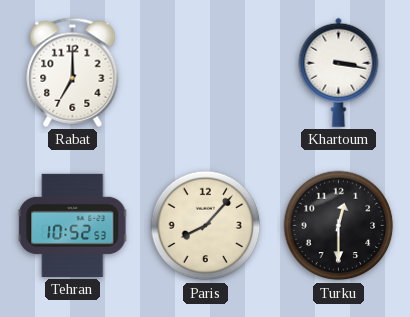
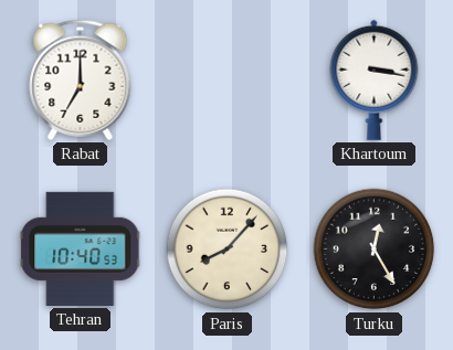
Tehran: 10:52 -> 10:40 (81, 248)
Turku: 12:30 -> 12:25 (375, 250)
